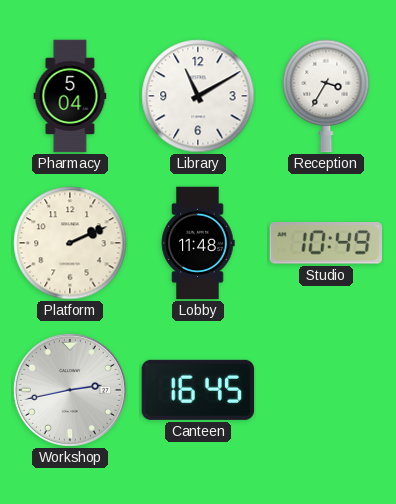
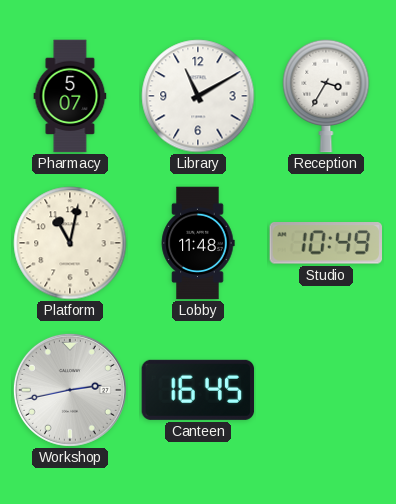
Pharmacy: 5:04 -> 5:07 (70, 96)
Platform: 2:11 -> 11:02 (70, 243)
